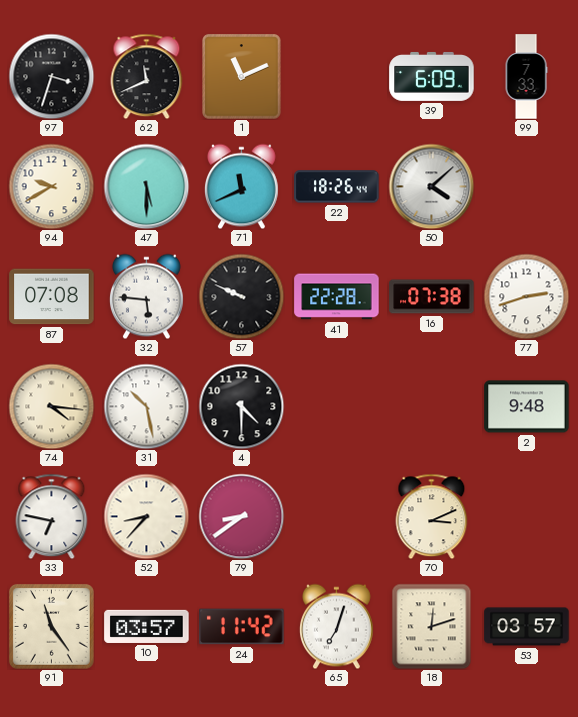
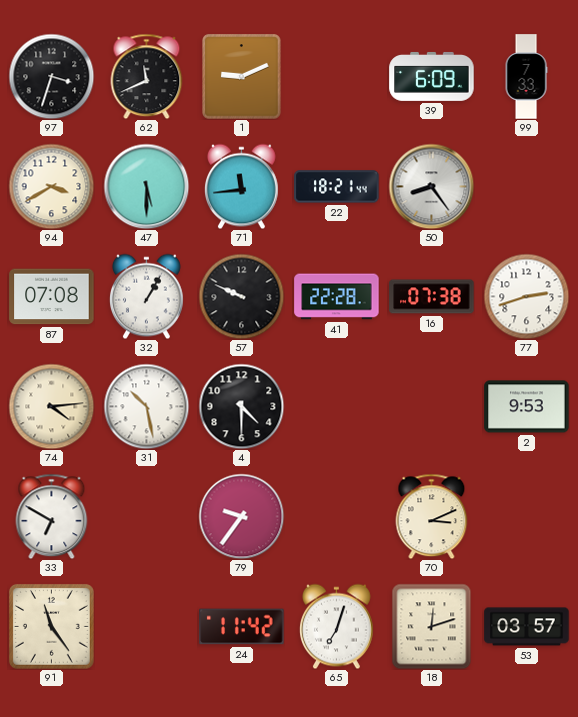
1: 11:11 -> 9:11 (242, 77)
94: 9:40 -> 3:40 (51, 186)
71: 11:41 -> 11:44 (241, 186)
22: 18:26 -> 18:21 (337, 187)
50: 4:08 -> 8:24 (431, 186)
32: 5:46 -> 1:05 (146, 296)
74: 4:16 -> 4:14 (51, 406)
2: 9:48 -> 9:53 (527, 407)
33: 6:47 -> 6:50 (52, 516)
52: 8:37 -> none (146, 516)
79: 8:39 -> 9:36 (241, 516)
10: 03:57 -> none (147, 626)
